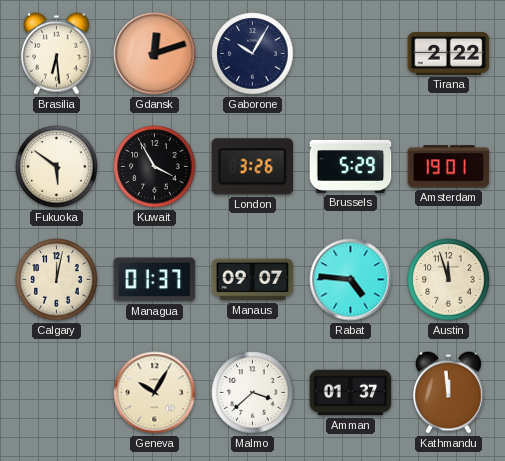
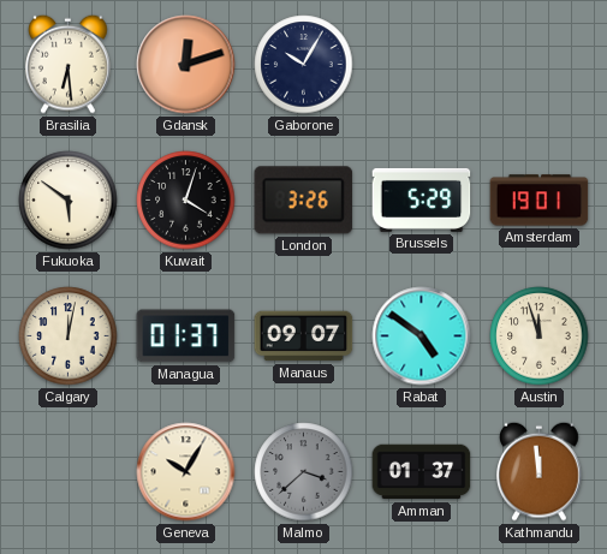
Tirana: 2:22 -> none (449, 54)
Kuwait: 3:55 -> 4:03 (186, 201)
Rabat: 4:46 -> 4:51 (422, 336)
Malmo dial: white -> grey (304, 472)
